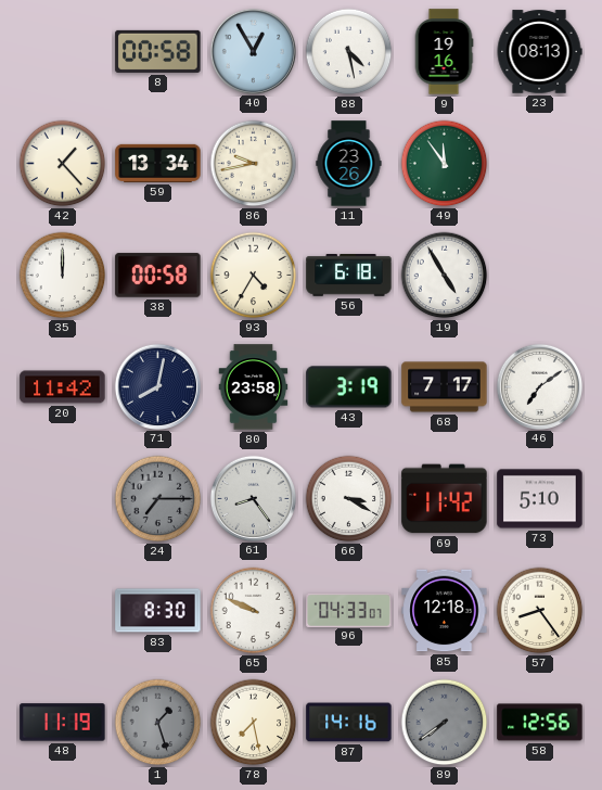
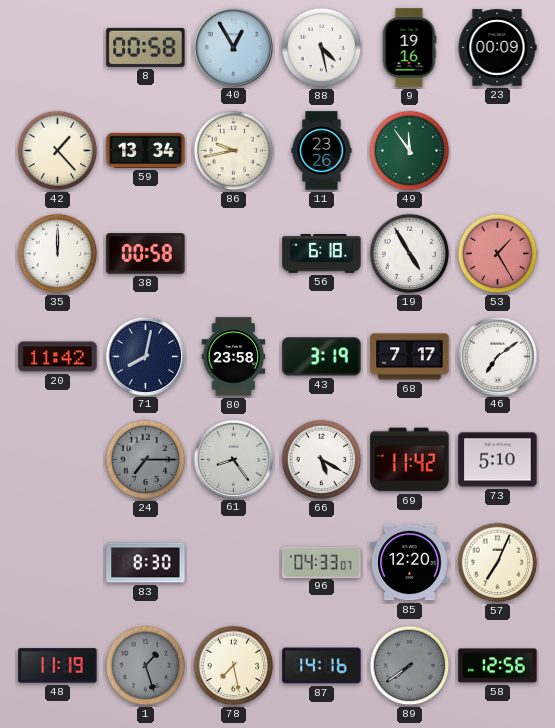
23: 08:13 -> 00:09 (497, 48)
93: 4:35 -> none (254, 276)
53: none -> 1:25 (498, 254)
66: 3:20 -> 5:20 (322, 460)
65: 9:49 -> none (254, 611)
85: 12:18 -> 12:20 (410, 563)
57: 8:24 -> 7:04 (498, 563)
